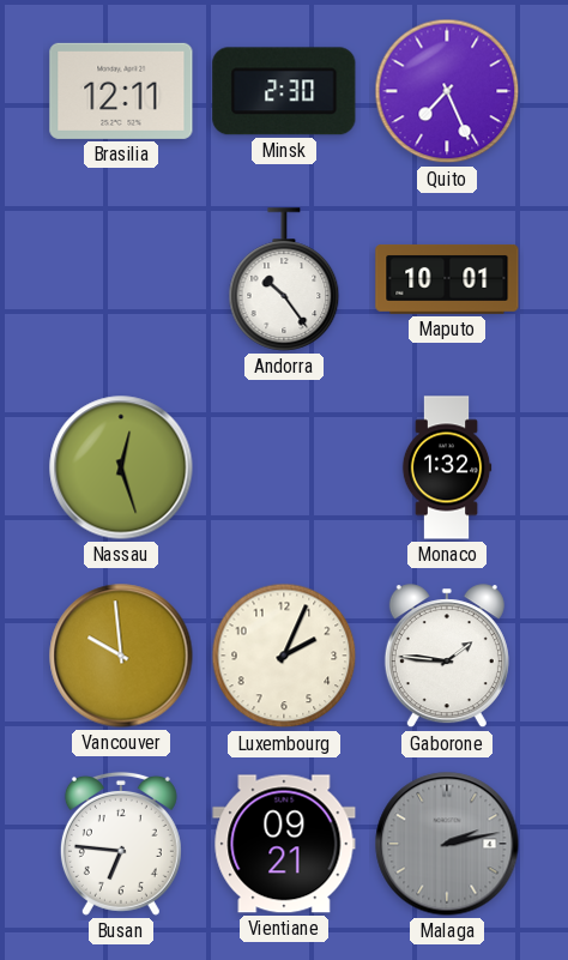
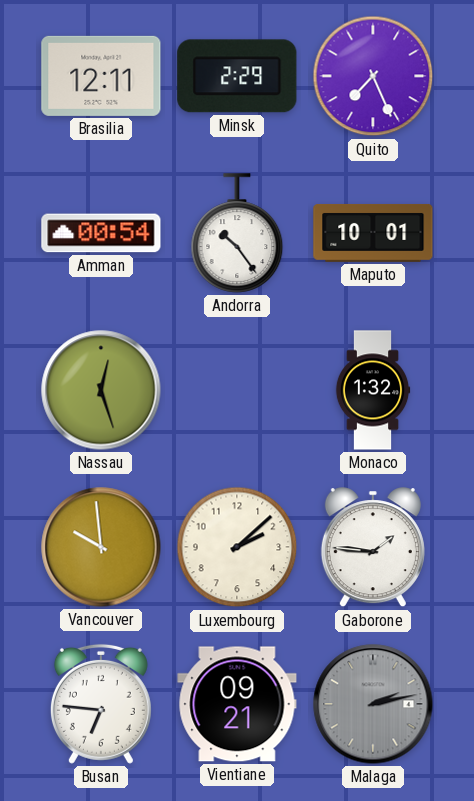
Minsk: 2:30 -> 2:29 (237, 76)
Amman: none -> 00:54 (101, 233)
Luxembourg: 2:04 -> 2:08 (237, 547)
